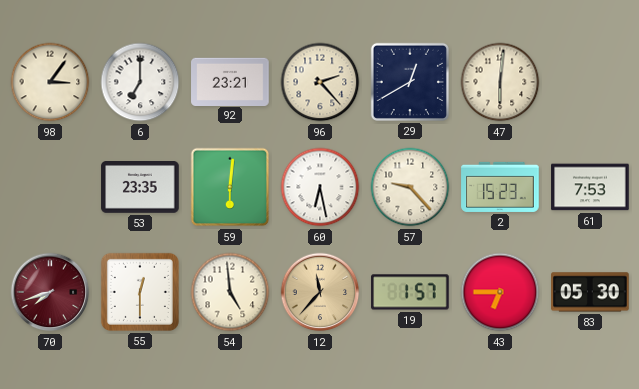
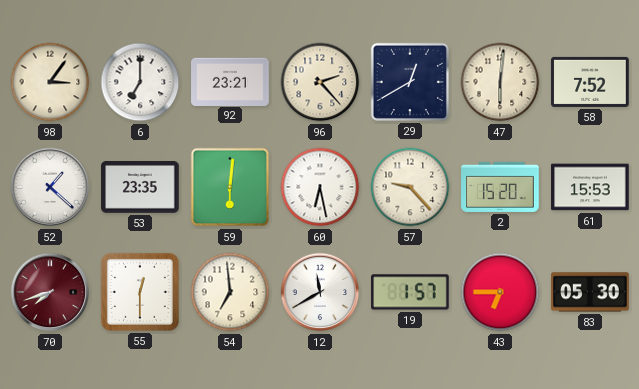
58: none -> 7:52 (590, 82)
52: none -> 1:22 (50, 187)
2: 15:23 -> 15:20 (500, 187)
61: 7:53 -> 15:53 (590, 187)
54: 4:59 -> 6:59 (230, 292)
12: 11:37 -> 11:40 (320, 292)
12 dial: champagne -> white (320, 292)
